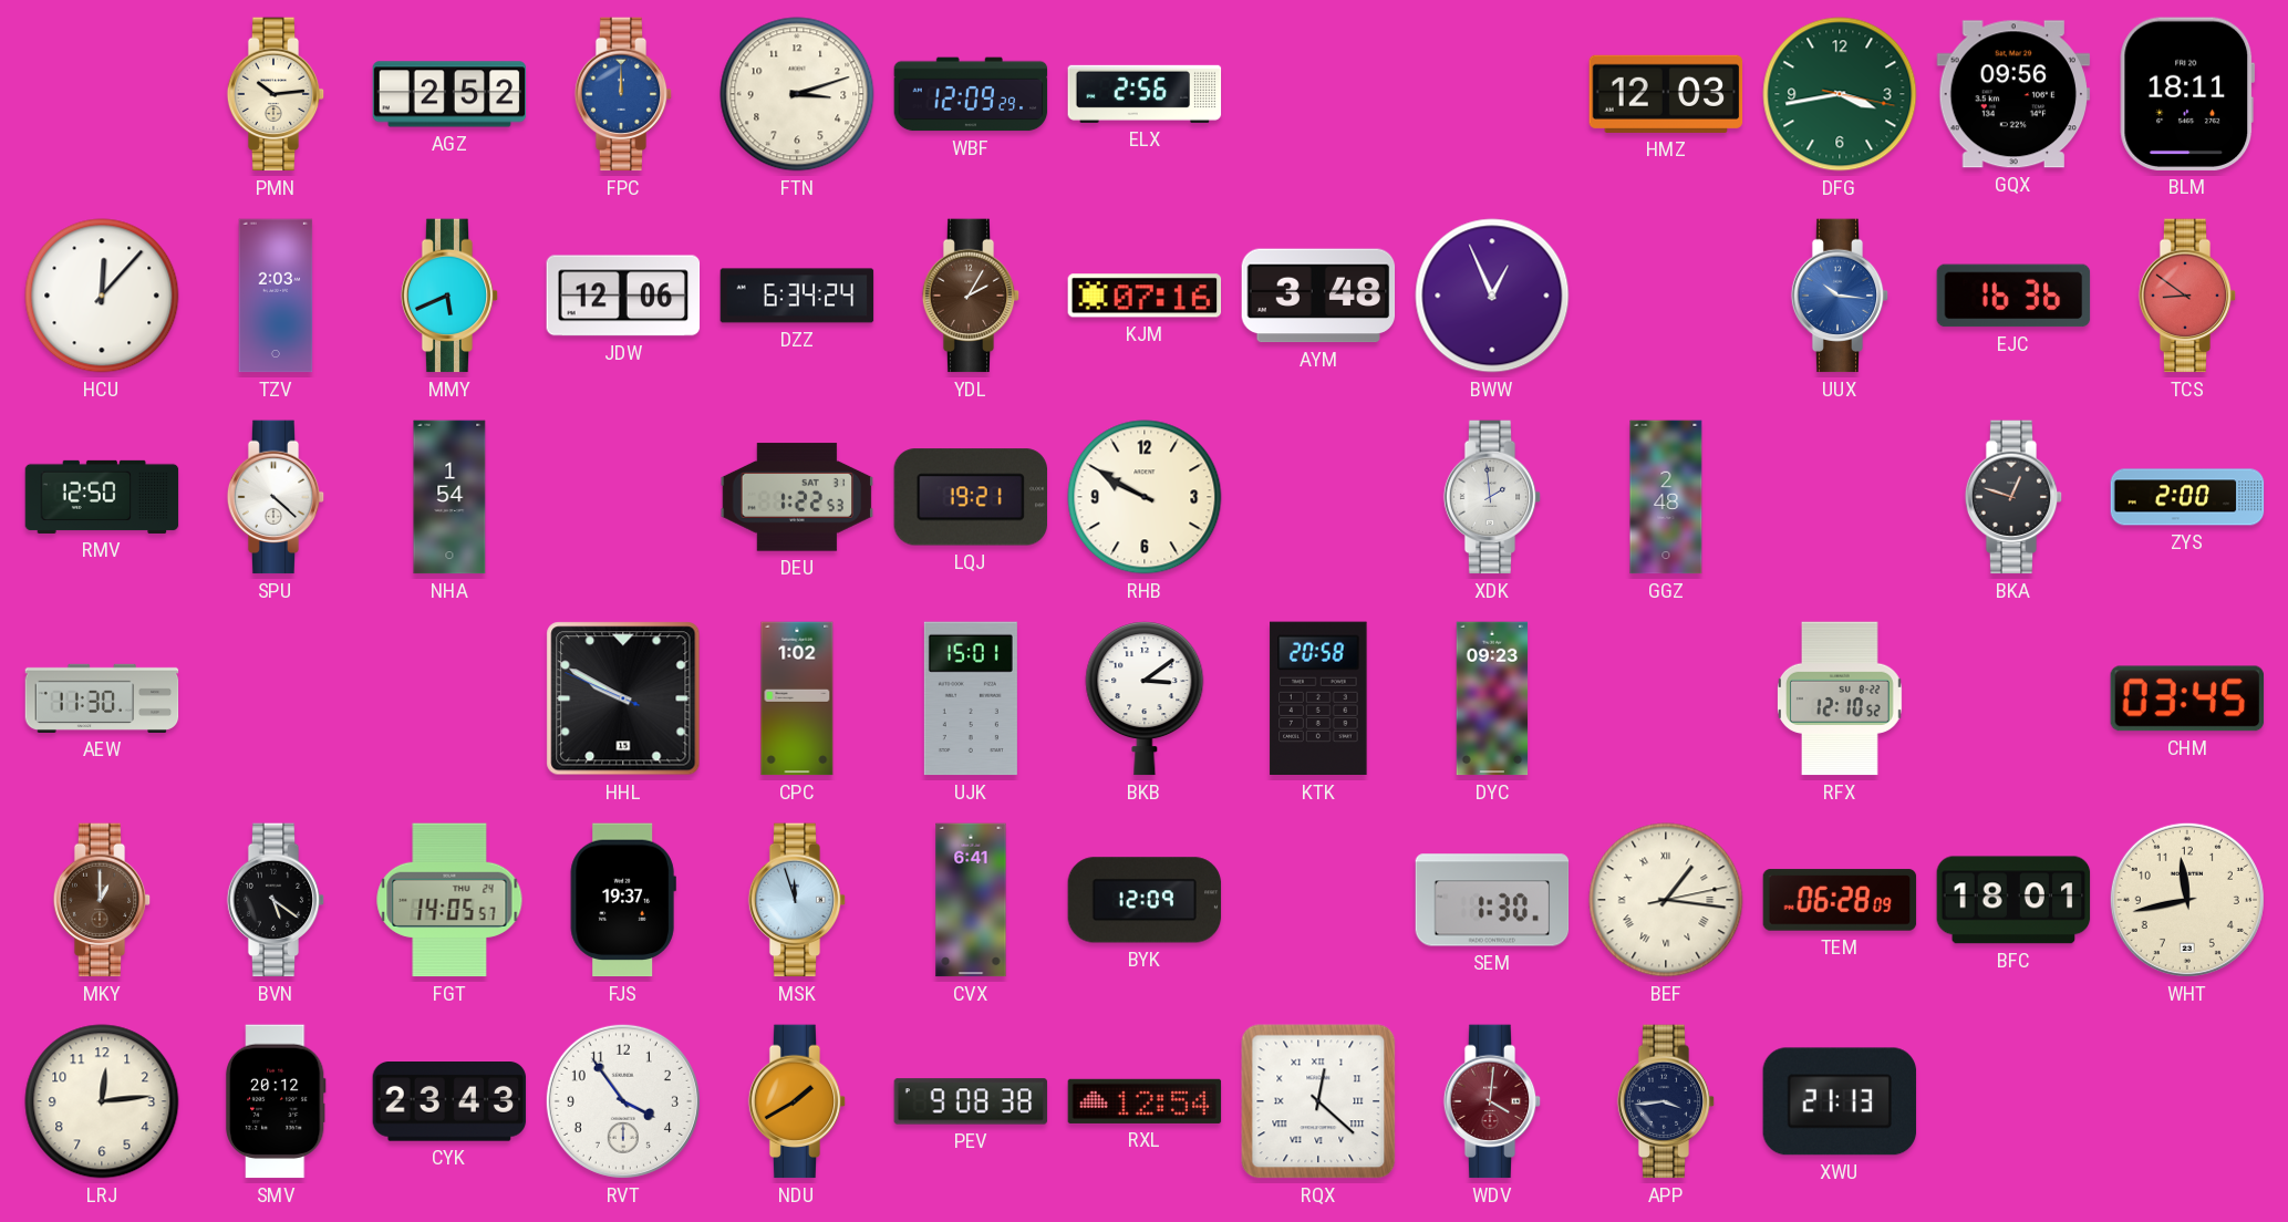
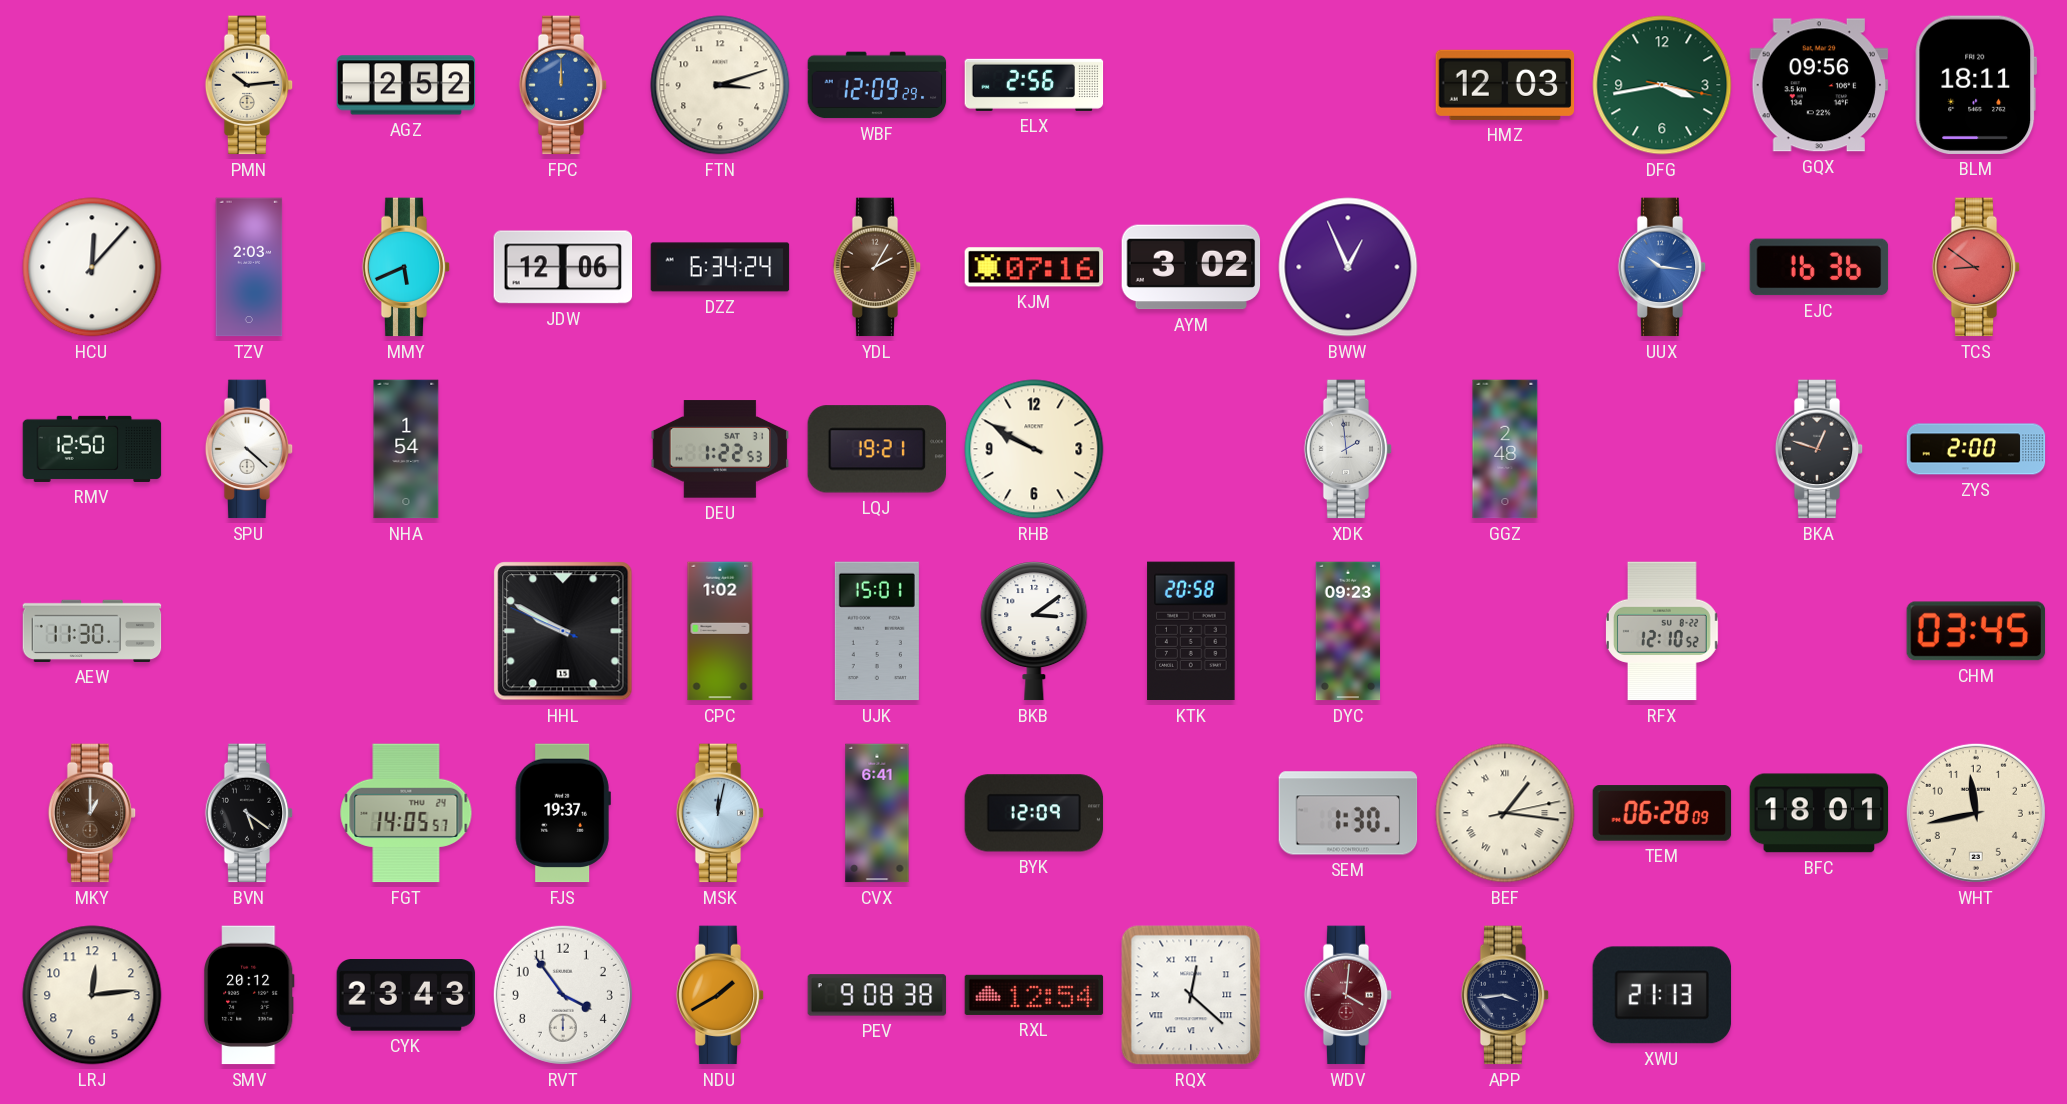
AYM: 3:48 -> 3:02 (1191, 267)
MSK: 11:57 -> 12:02 (720, 813)
